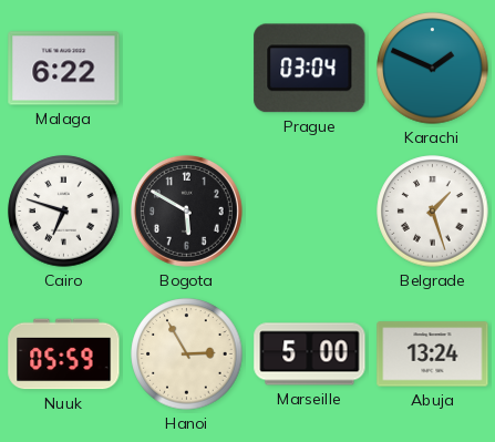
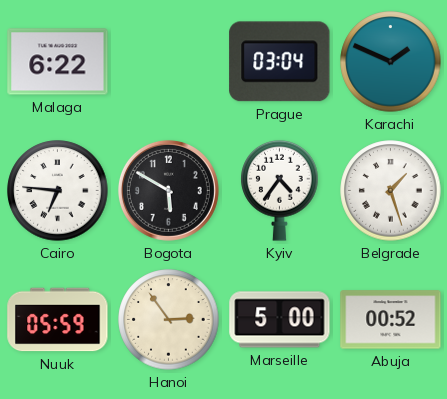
Cairo: 6:48 -> 6:46 (58, 191)
Kyiv: none -> 4:36 (280, 190)
Hanoi: 2:55 -> 2:54 (169, 320)
Abuja: 13:24 -> 00:52 (391, 320)
